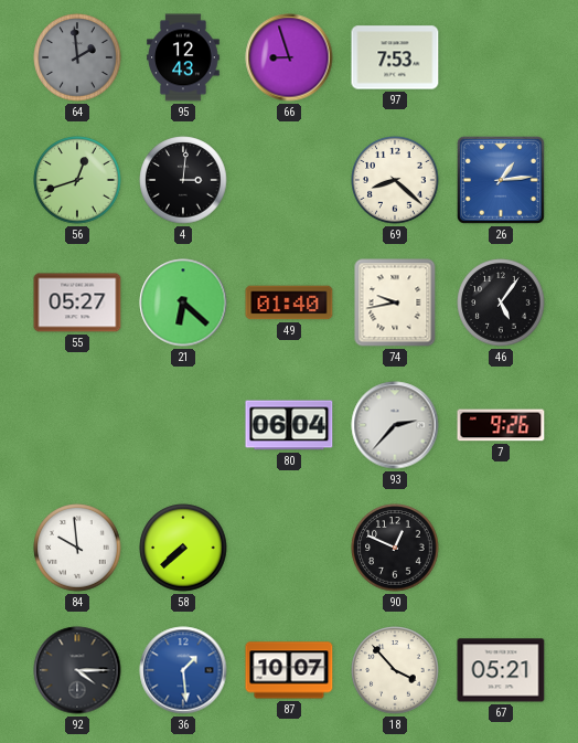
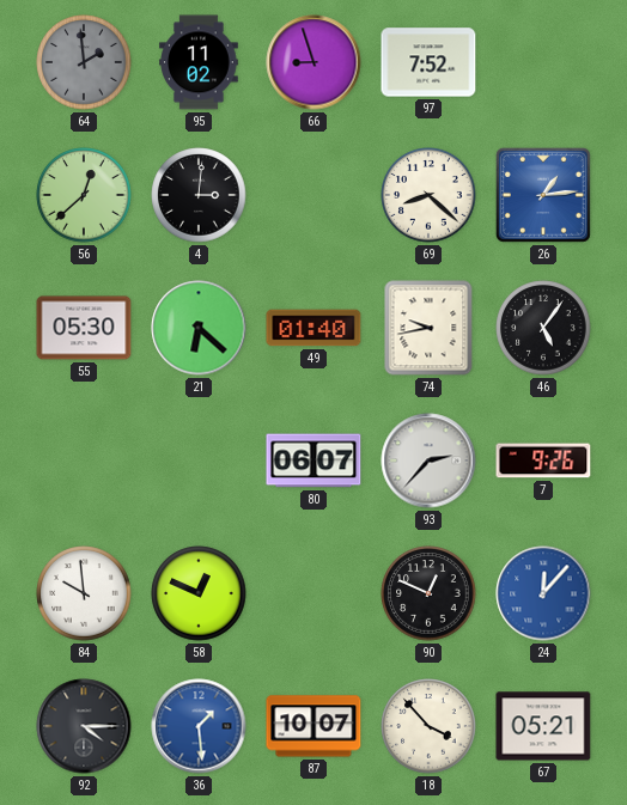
95: 12:43 -> 11:02 (199, 62)
97: 7:53 -> 7:52 (428, 62)
56: 12:42 -> 12:38 (84, 195)
55: 05:27 -> 05:30 (84, 328)
80: 06:04 -> 06:07 (313, 461)
58: 7:38 -> 12:49 (199, 593)
24: none -> 12:07 (543, 593)
